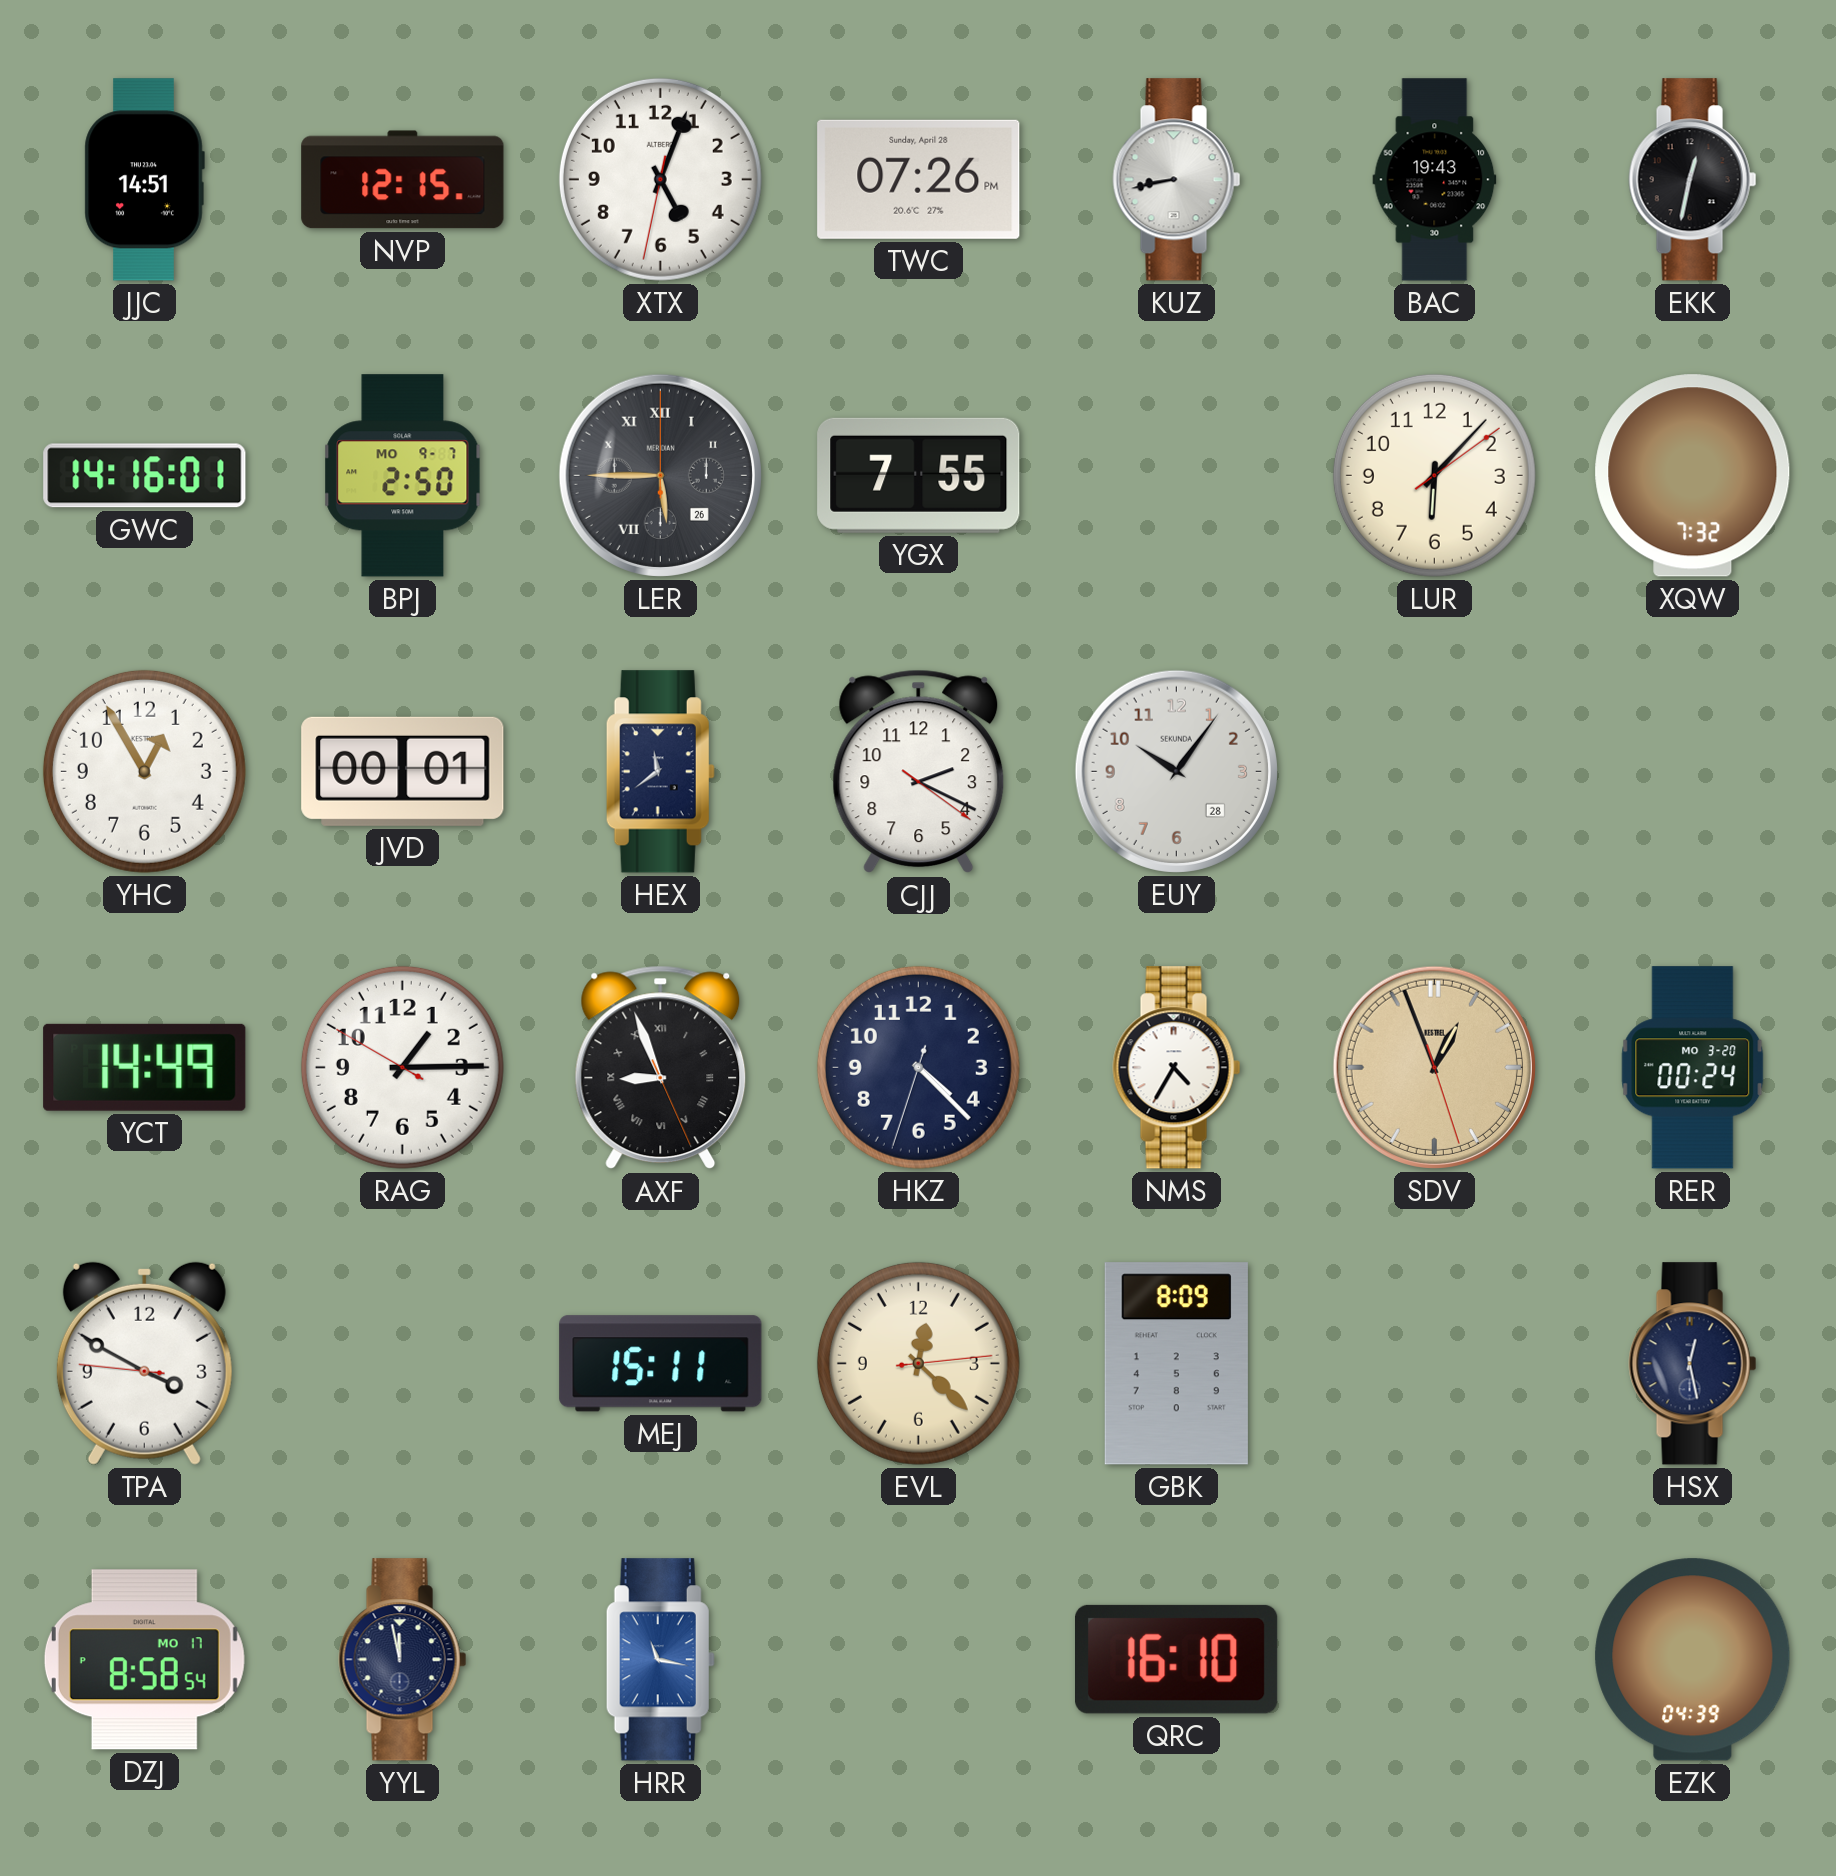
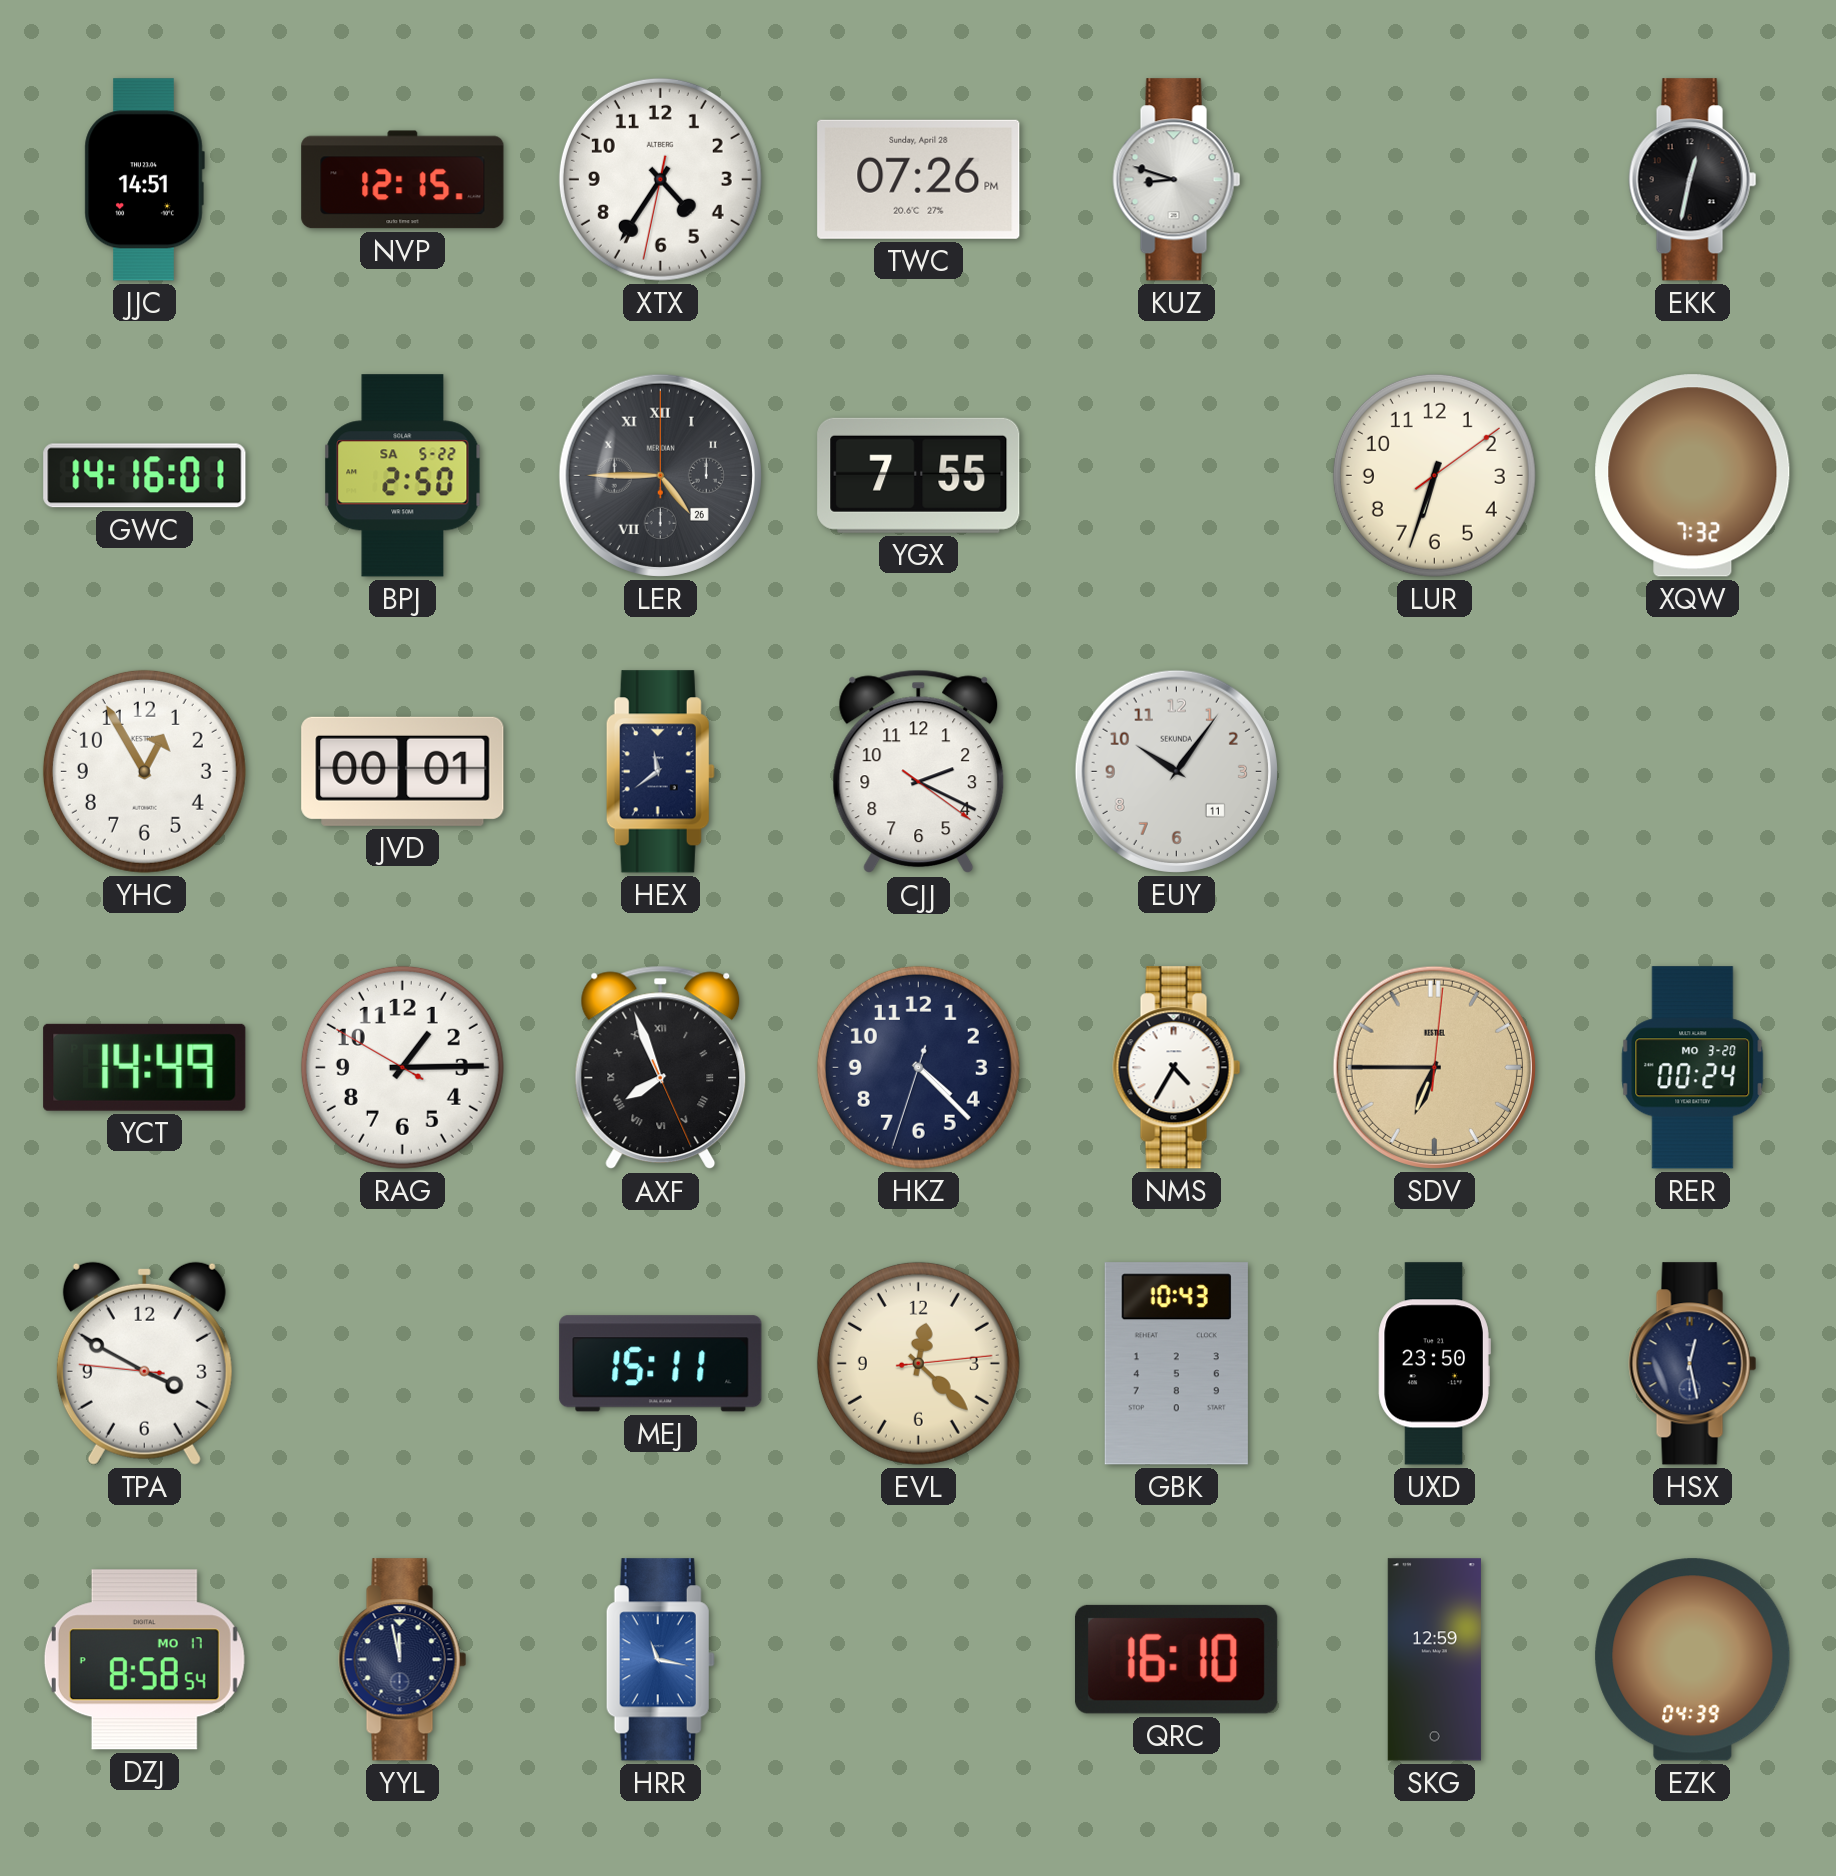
XTX: 5:03 -> 4:35 (660, 179)
KUZ: 8:43 -> 8:48 (1177, 180)
BAC: 19:43 -> none (1435, 180)
BPJ date: MO 9-7 -> SA 5-22 (403, 476)
LER: 5:45 -> 4:45 (660, 475)
LUR: 6:07 -> 6:33 (1434, 475)
EUY date: 28 -> 11 (1176, 771)
AXF: 8:56 -> 7:56 (661, 1068)
SDV: 12:56 -> 6:45 (1434, 1067)
GBK: 8:09 -> 10:43 (1176, 1364)
UXD: none -> 23:50 (1434, 1364)
SKG: none -> 12:59 (1434, 1660)
